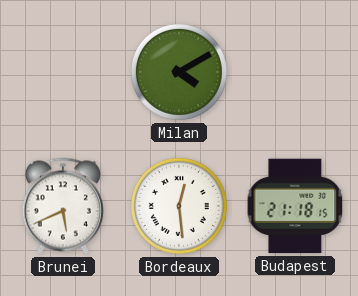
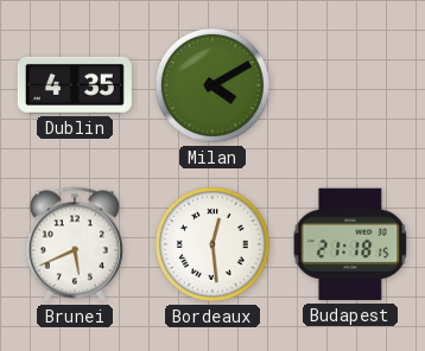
Dublin: none -> 4:35 (75, 85)
